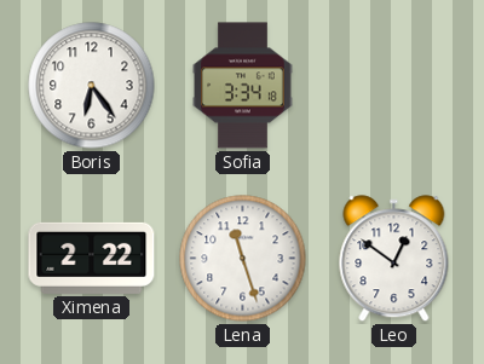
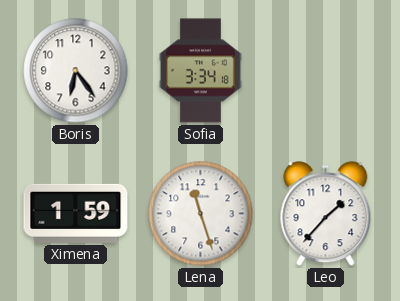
Ximena: 2:22 -> 1:59 (76, 213)
Leo: 12:51 -> 1:37 (326, 214)
